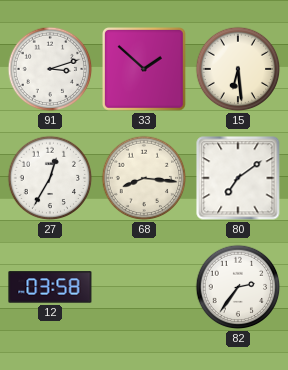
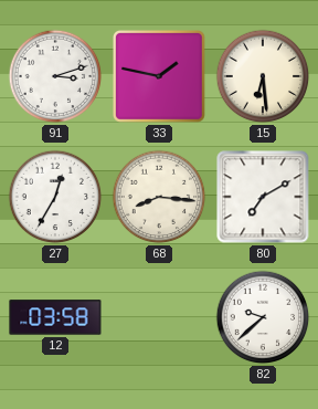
33: 1:52 -> 1:47 (159, 76)
80: 7:09 -> 7:10 (263, 197)
82: 2:36 -> 9:38 (263, 317)
